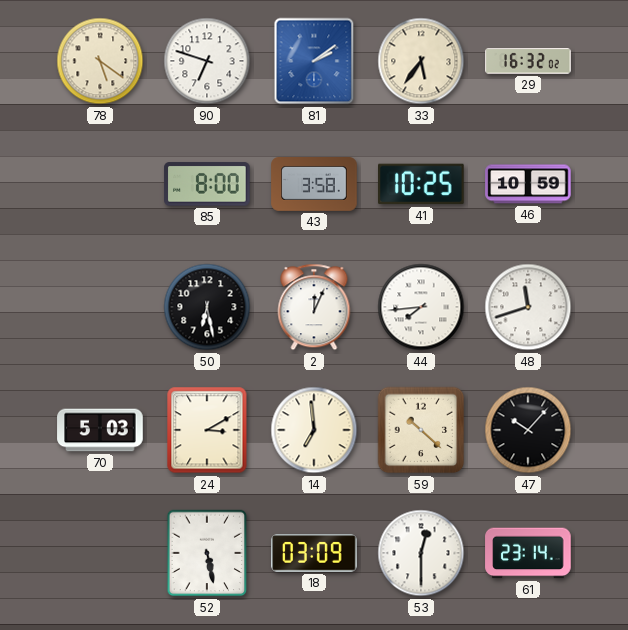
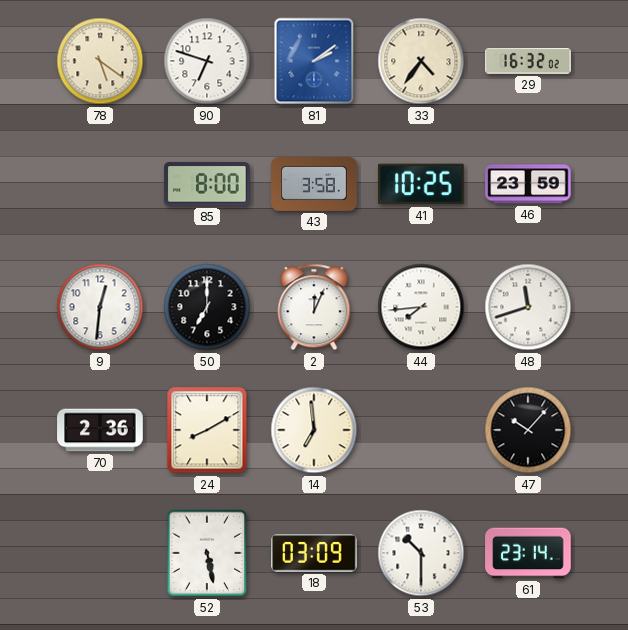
33: 5:36 -> 4:36 (421, 61)
46: 10:59 -> 23:59 (528, 184)
9: none -> 12:31 (100, 307)
50: 6:28 -> 7:00 (207, 307)
70: 5:03 -> 2:36 (100, 430)
24: 3:10 -> 8:10 (207, 430)
59: 10:22 -> none (421, 430)
53: 12:30 -> 10:30 (421, 553)
